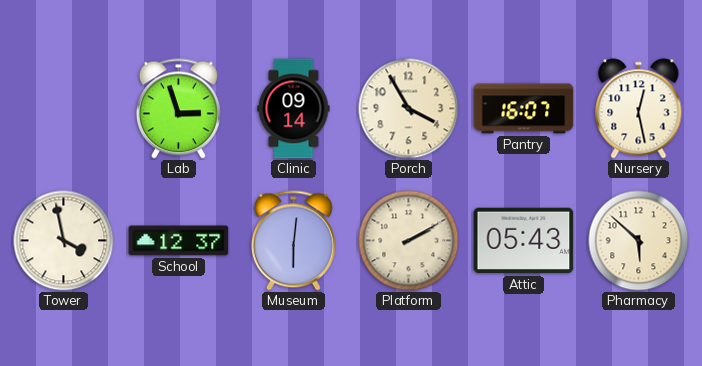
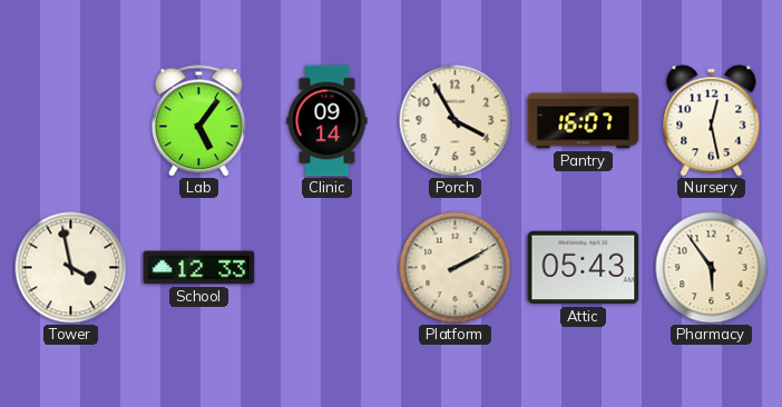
Lab: 2:57 -> 5:06 (198, 121)
School: 12:37 -> 12:33 (199, 268)
Museum: 6:01 -> none (293, 241)
Pharmacy: 5:52 -> 5:54 (712, 268)
